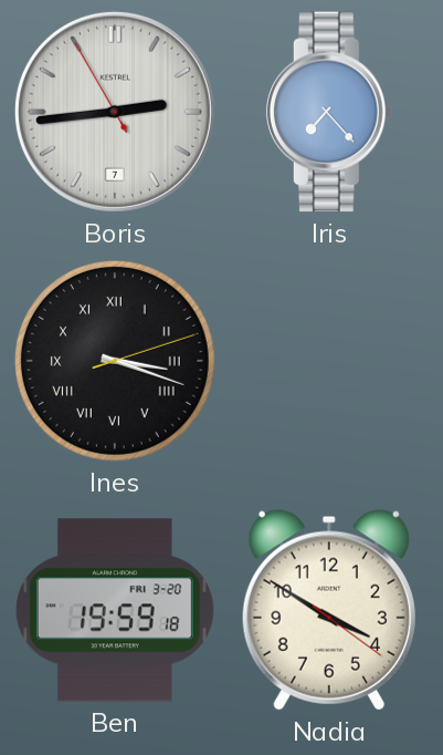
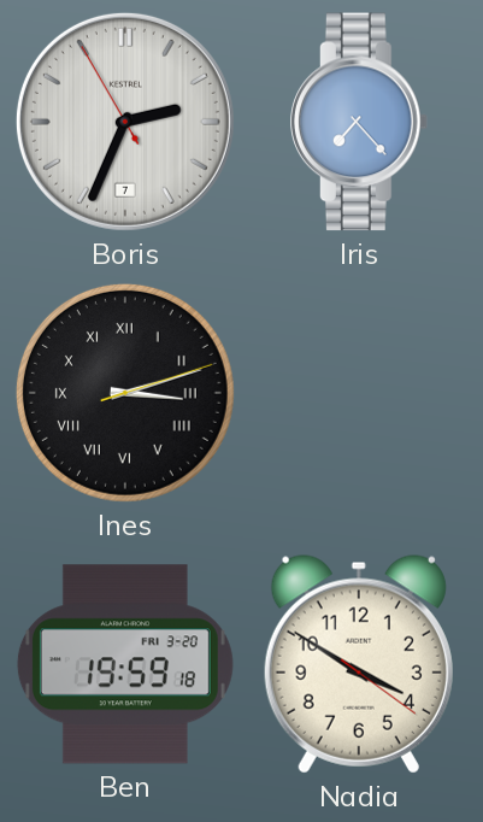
Boris: 2:43 -> 2:33 (125, 122)
Ines: 3:18 -> 3:12 (125, 393)
